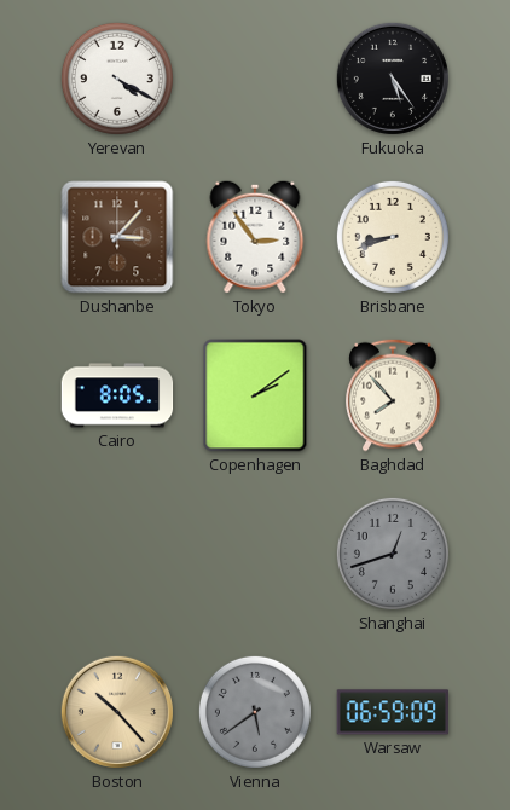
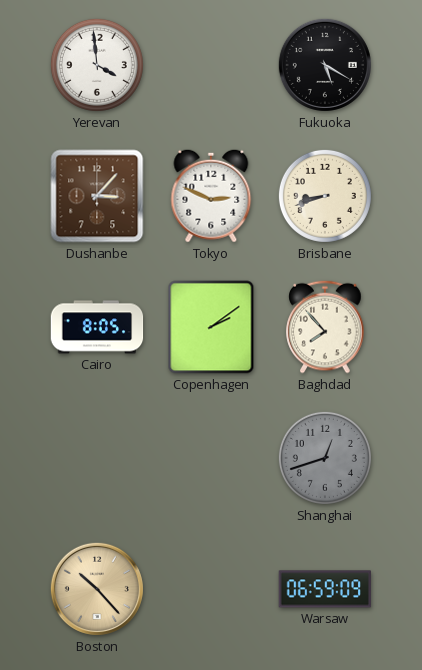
Yerevan: 4:20 -> 3:59 (97, 65)
Fukuoka: 5:24 -> 5:20 (325, 65)
Tokyo: 2:54 -> 2:49 (211, 196)
Vienna: 5:39 -> none (255, 712)
